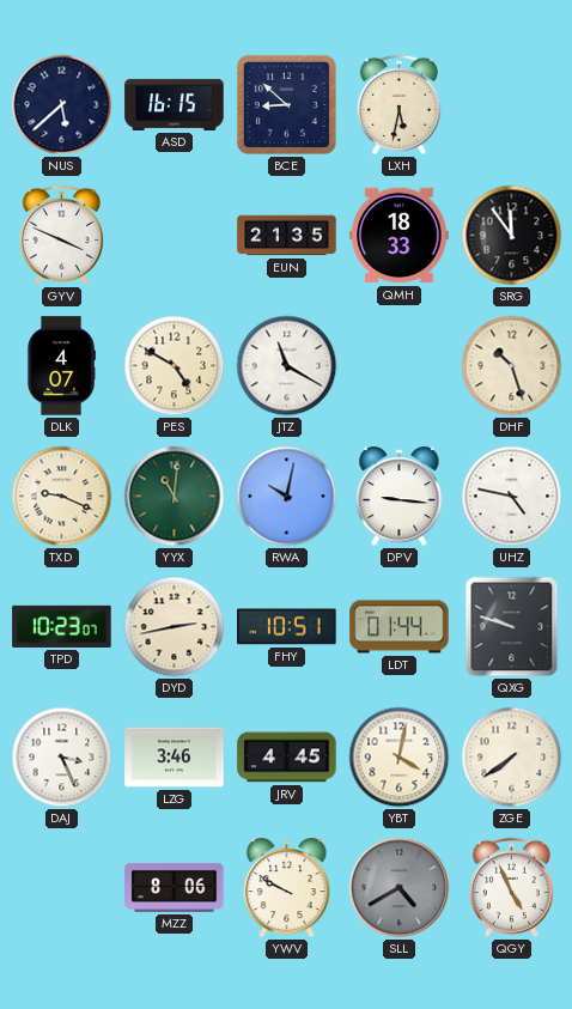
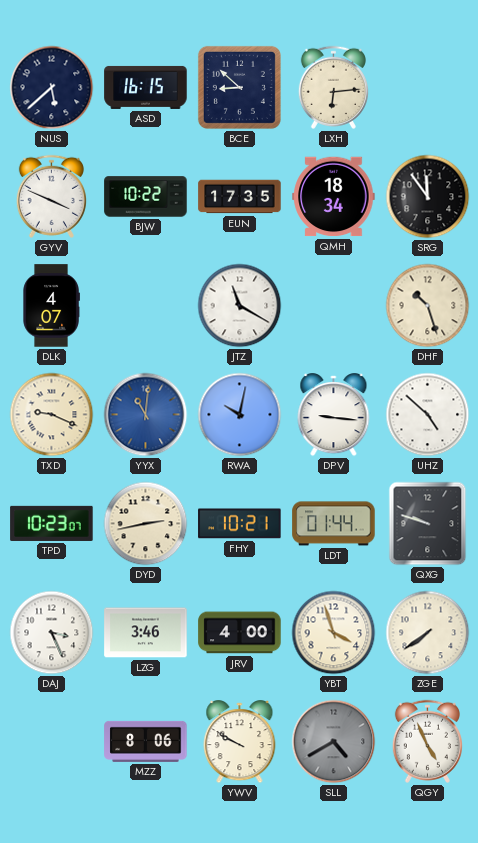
LXH: 5:32 -> 6:14 (333, 87)
BJW: none -> 10:22 (146, 197)
EUN: 21:35 -> 17:35 (240, 197)
QMH: 18:33 -> 18:34 (334, 197)
PES: 4:50 -> none (175, 366)
YYX dial: green -> blue (146, 415)
UHZ: 4:47 -> 4:52 (428, 415)
FHY: 10:51 -> 10:21 (240, 524)
JRV: 4:45 -> 4:00 (240, 633)
YBT: 4:02 -> 3:57 (334, 633)
